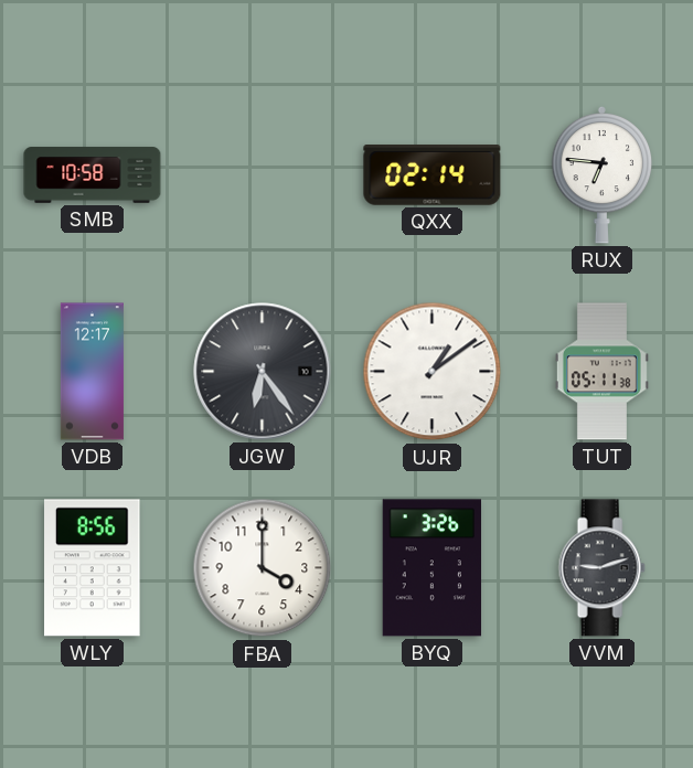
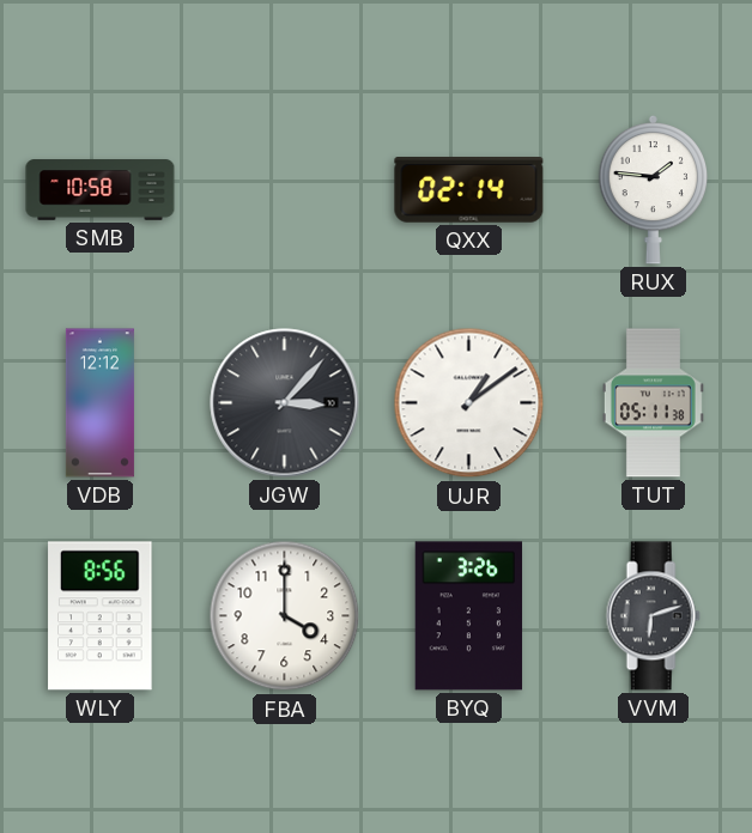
RUX: 6:46 -> 1:46 (654, 189)
VDB: 12:17 -> 12:12 (99, 403)
JGW: 6:24 -> 3:07 (285, 403)
VVM: 9:12 -> 6:12 (653, 616)
